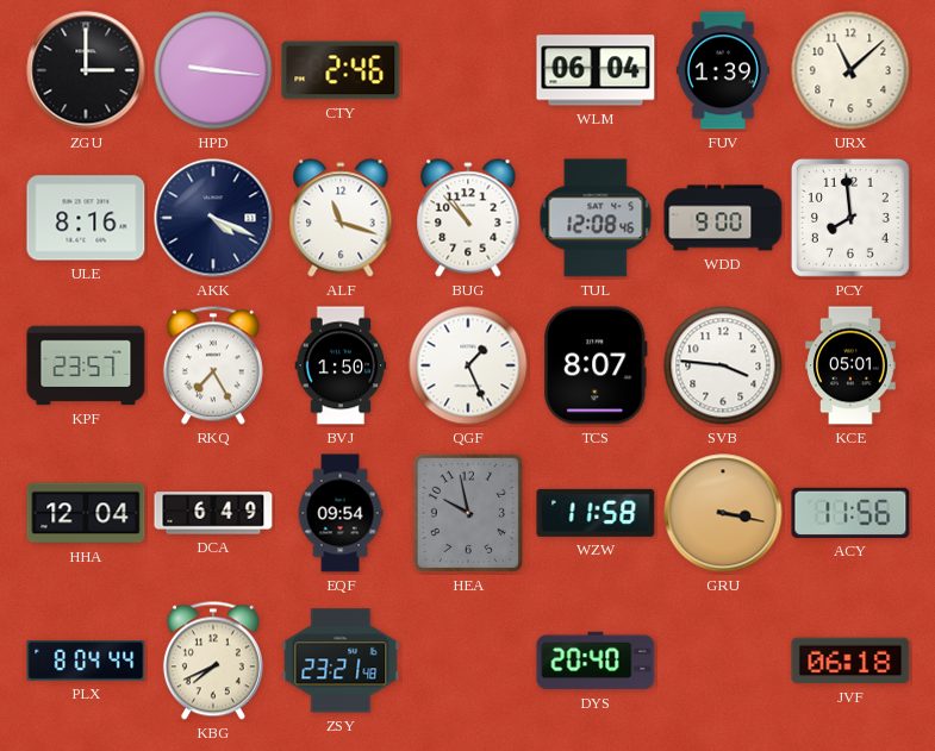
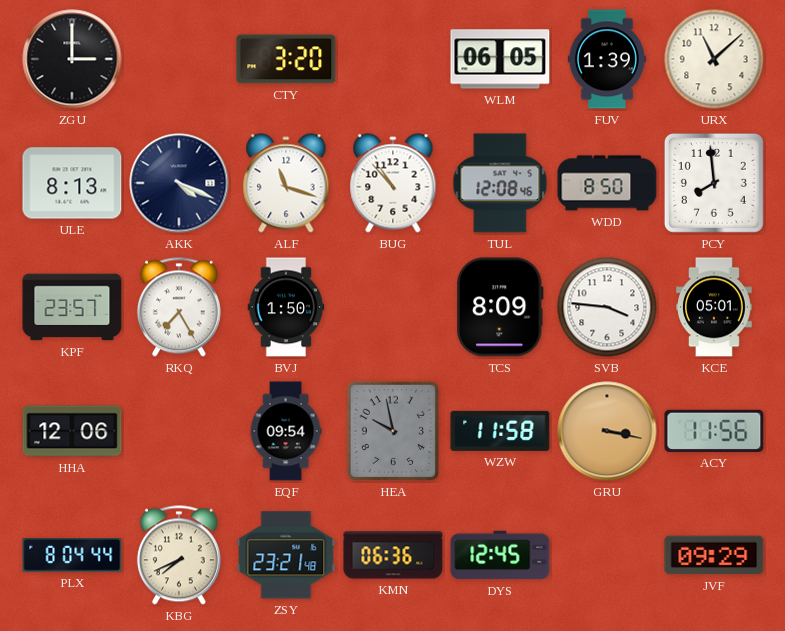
HPD: 9:16 -> none (213, 70)
CTY: 2:46 -> 3:20 (286, 59)
WLM: 06:04 -> 06:05 (500, 59)
ULE: 8:16 -> 8:13 (72, 183)
WDD: 9:00 -> 8:50 (607, 183)
QGF: 1:26 -> none (468, 365)
TCS: 8:07 -> 8:09 (500, 307)
HHA: 12:04 -> 12:06 (72, 431)
DCA: 6:49 -> none (213, 513)
KMN: none -> 06:36 (393, 555)
DYS: 20:40 -> 12:45 (500, 555)
JVF: 06:18 -> 09:29 (714, 555)
